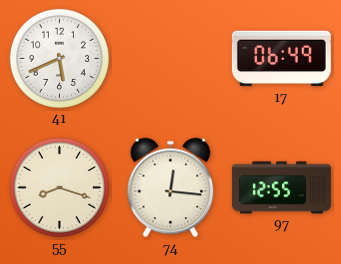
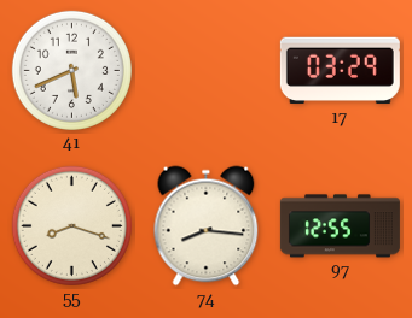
17: 06:49 -> 03:29 (340, 71)
74: 12:16 -> 8:16 (207, 226)
